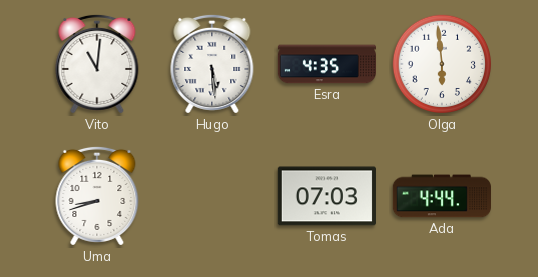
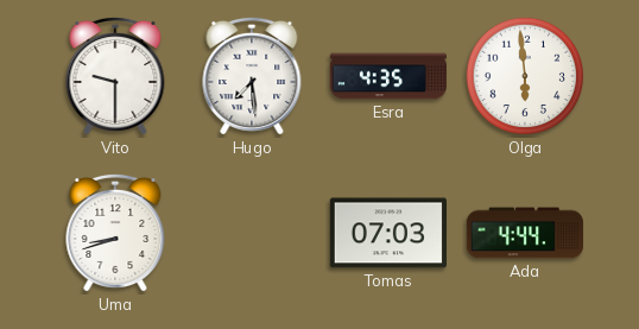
Vito: 11:01 -> 9:30 (115, 76)
Hugo: 5:29 -> 7:29 (252, 76)
